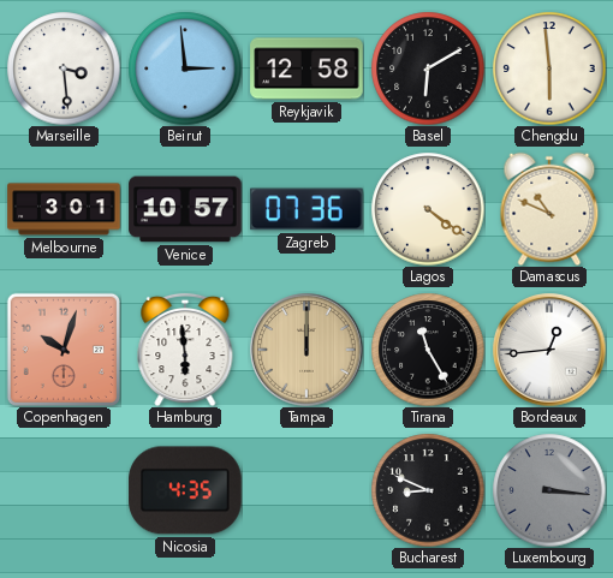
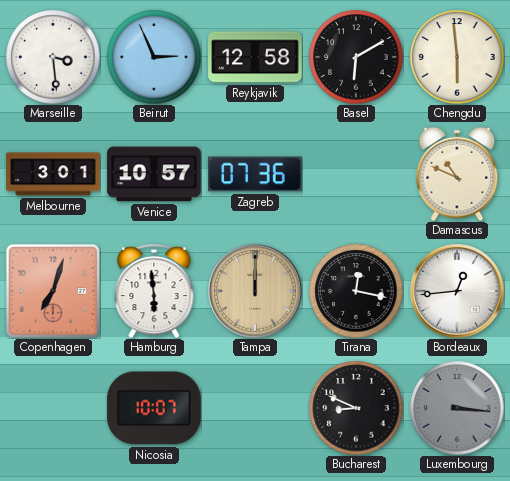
Beirut: 2:59 -> 2:56 (154, 57)
Lagos: 4:21 -> none (428, 209)
Copenhagen: 10:03 -> 7:03 (53, 291)
Tirana: 11:25 -> 12:17 (356, 291)
Nicosia: 4:35 -> 10:07 (154, 408)
